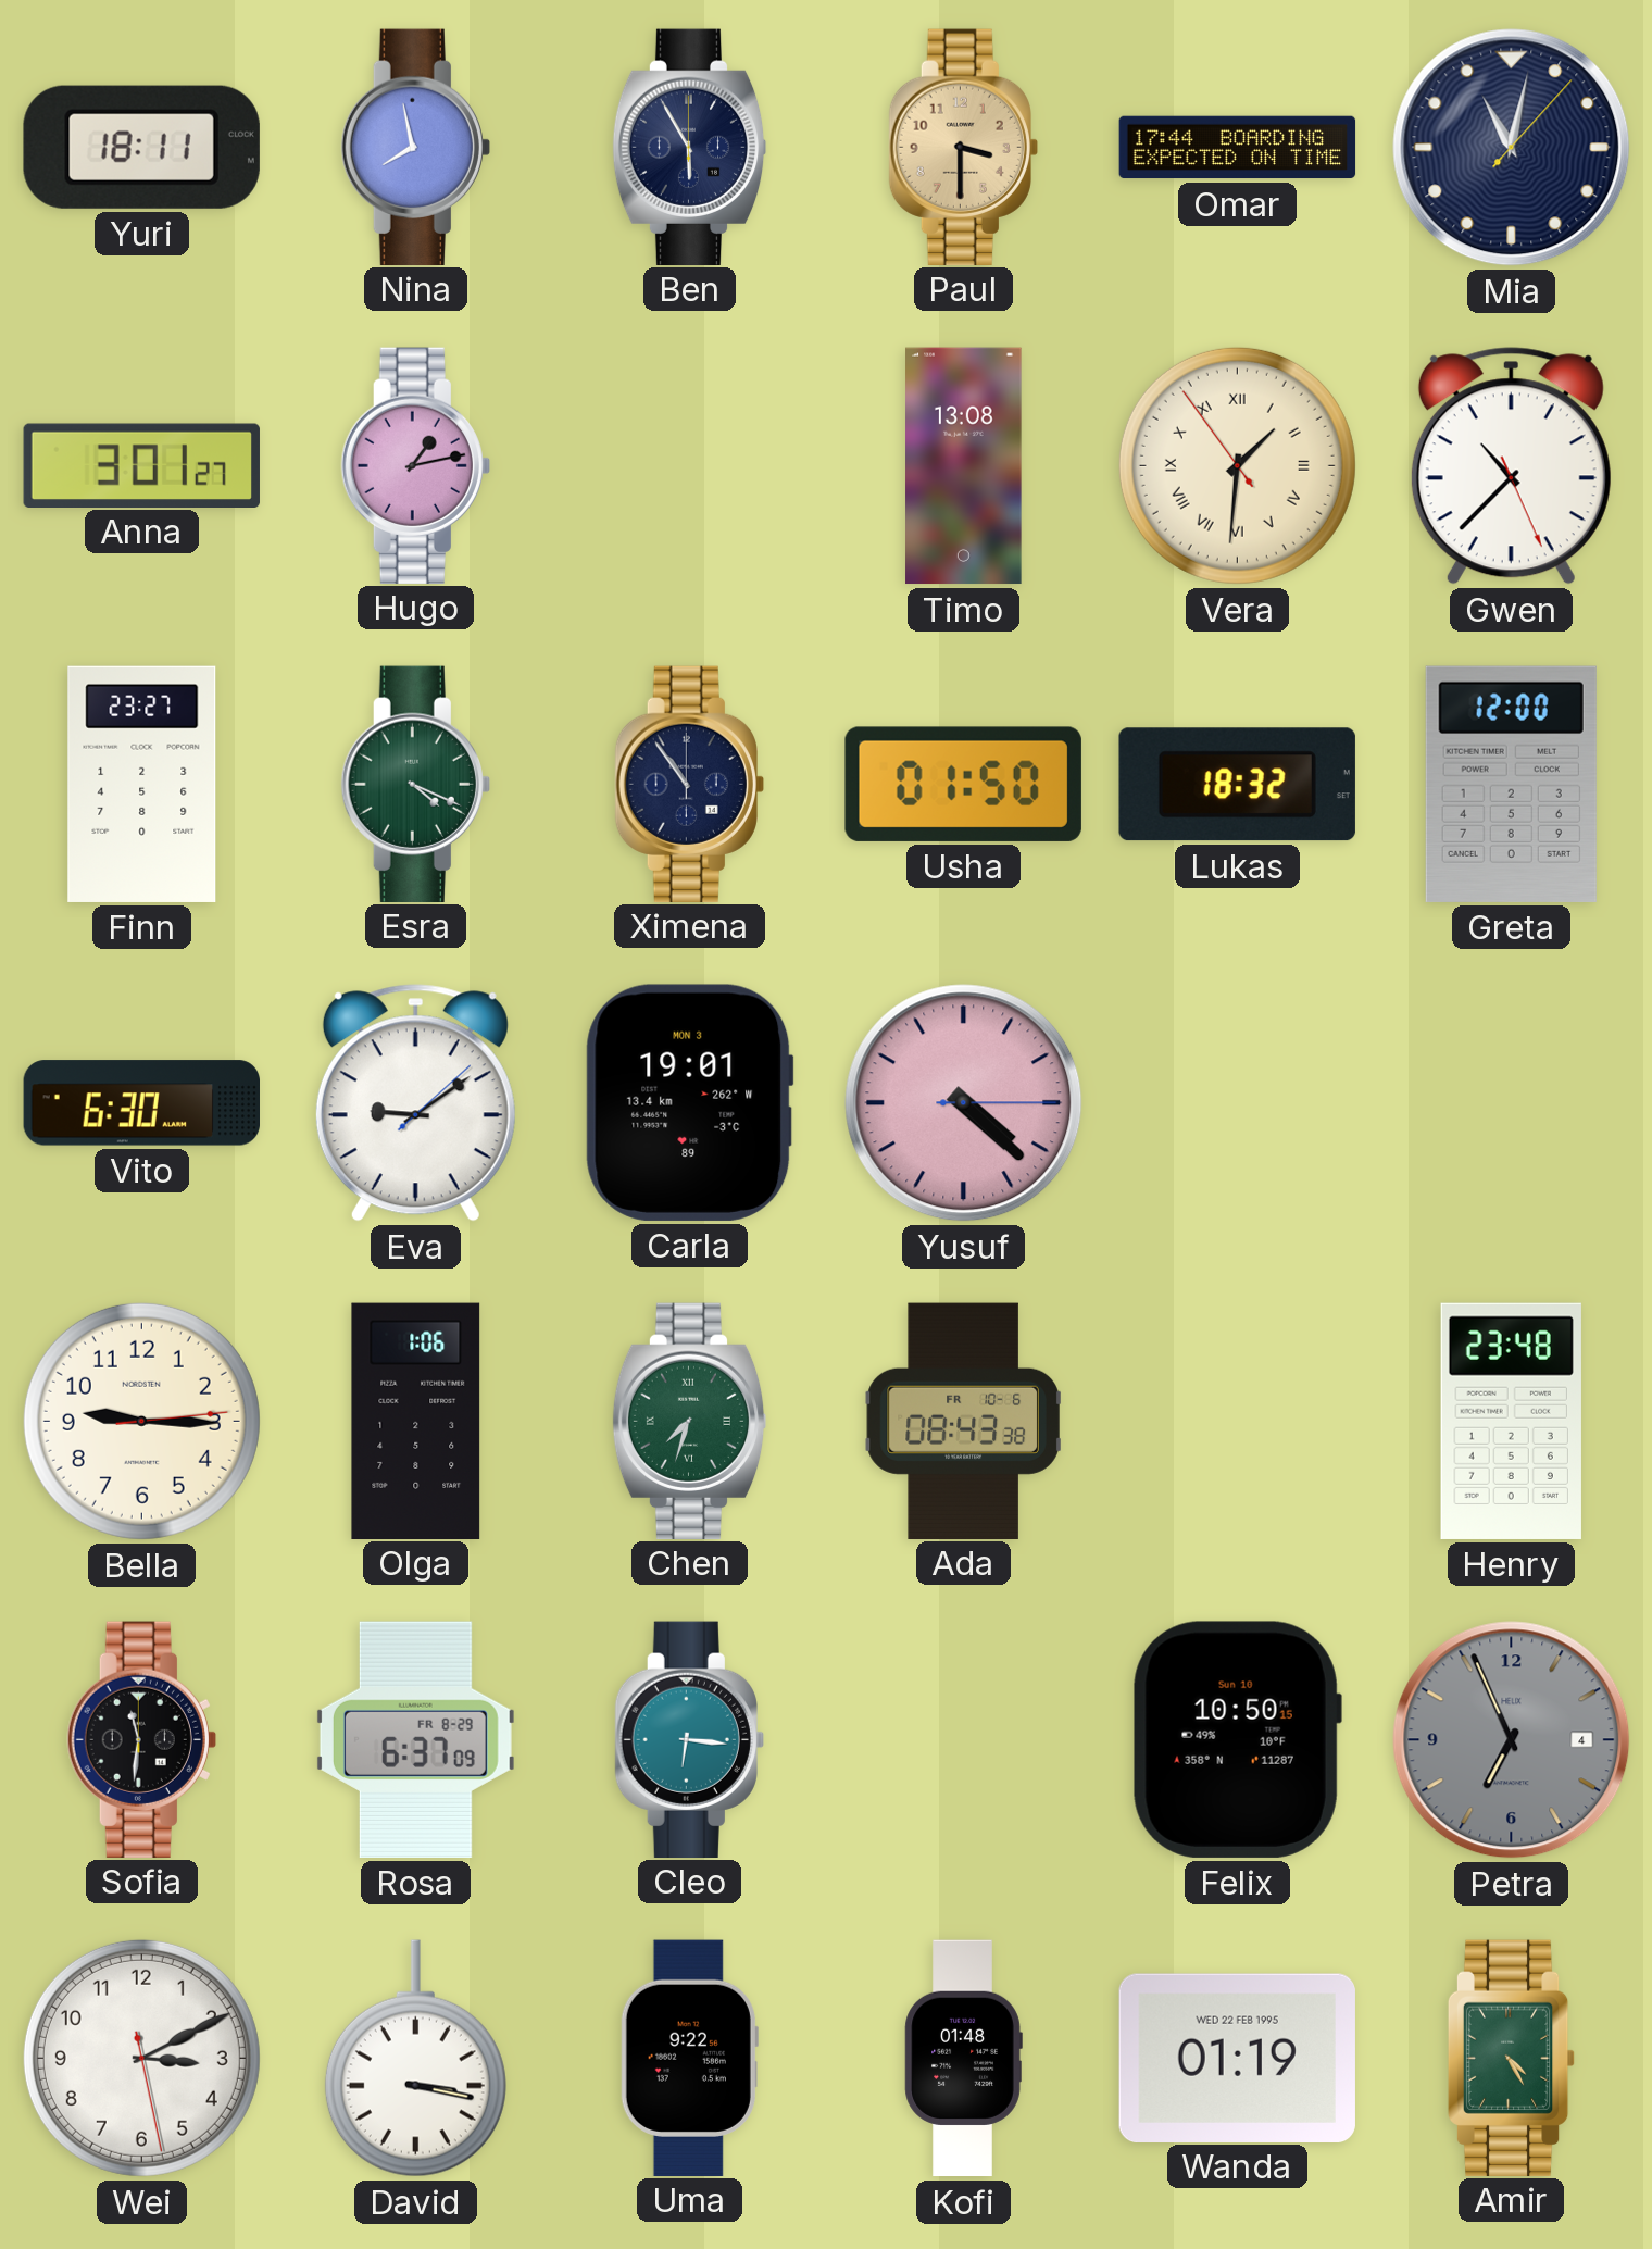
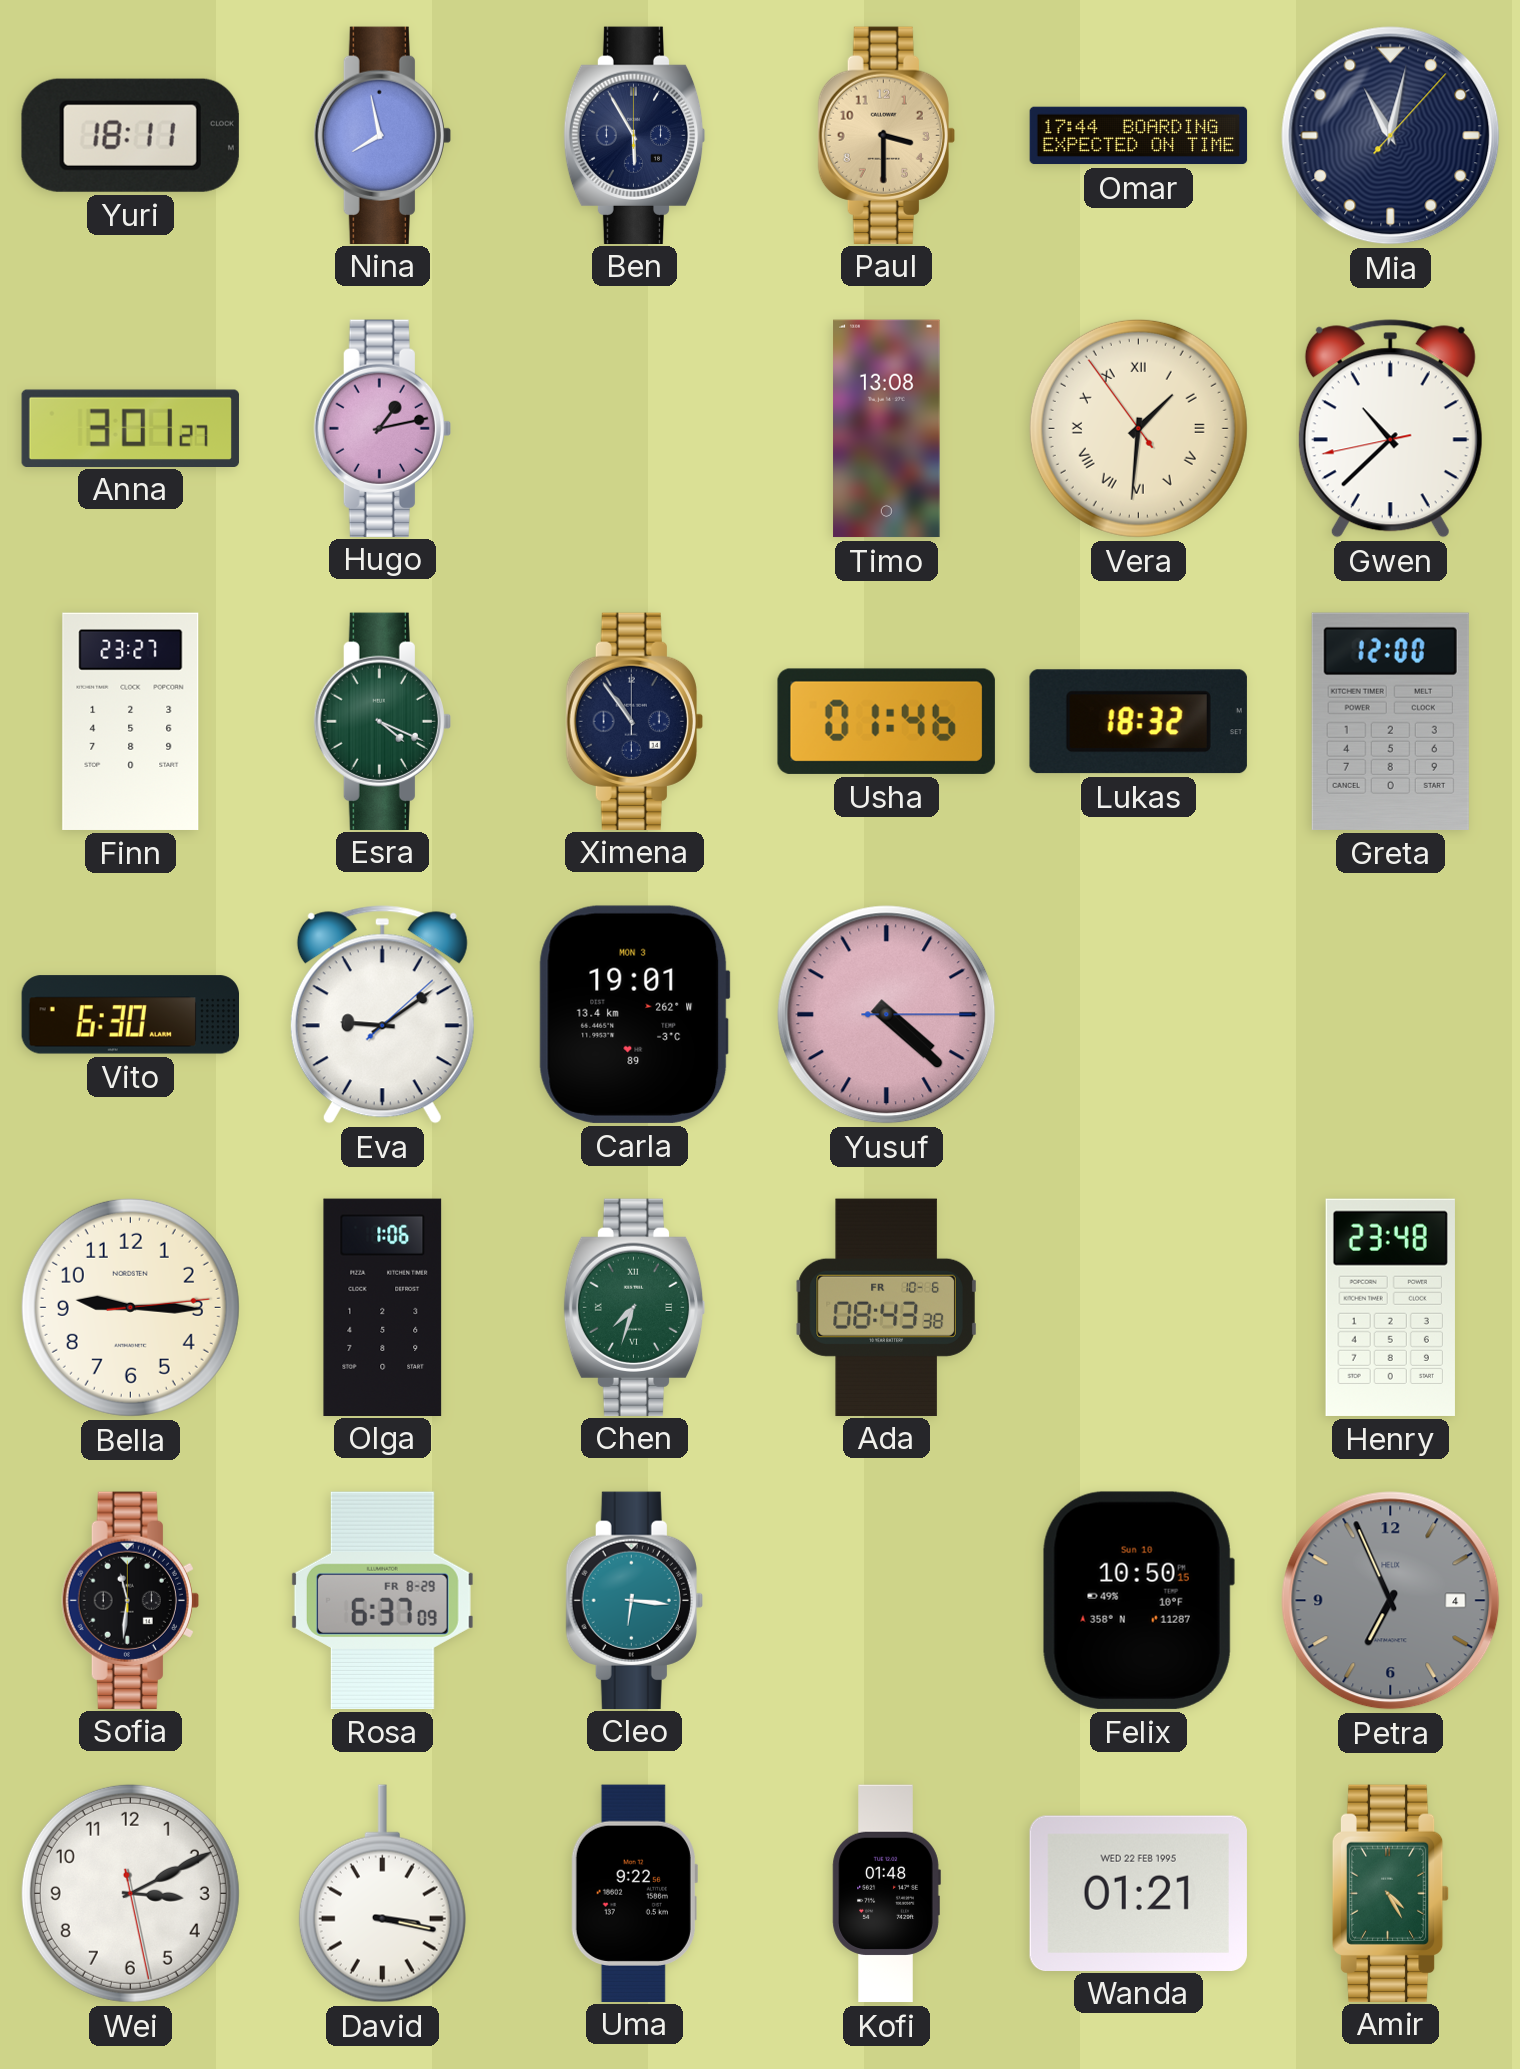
Gwen: 10:37:26 -> 10:37:43 (1390, 429)
Usha: 01:50 -> 01:46 (886, 721)
Wanda: 01:19 -> 01:21 (1138, 1893)
